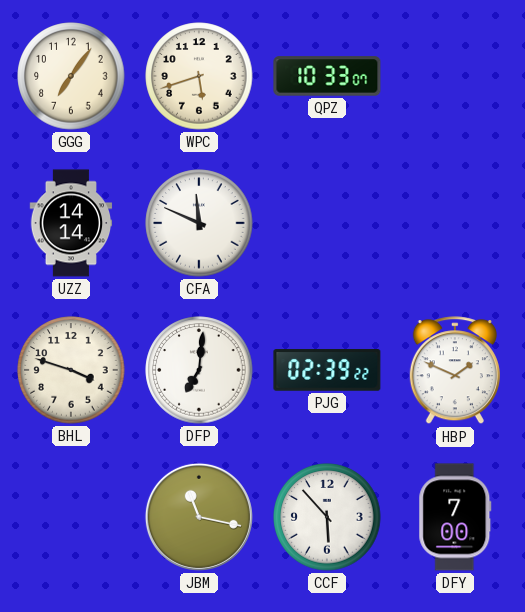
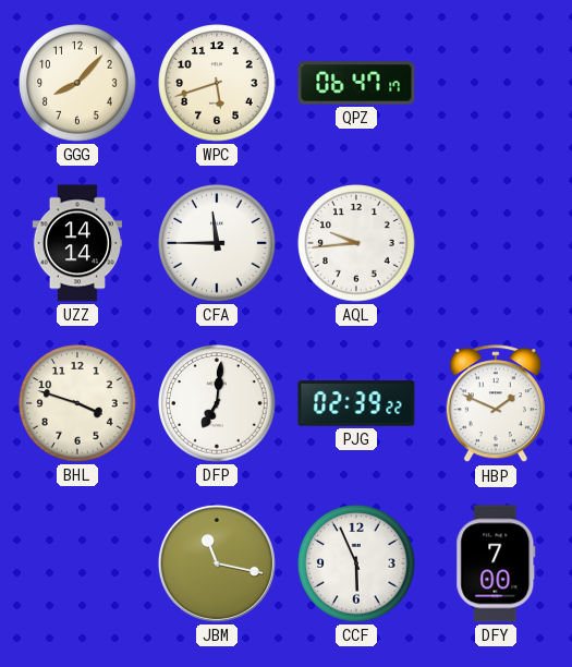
GGG: 7:06 -> 8:07 (77, 83)
QPZ: 10:33 -> 06:47 (356, 83)
CFA: 11:49 -> 11:45 (217, 243)
AQL: none -> 9:44 (356, 243)
CCF: 5:53 -> 5:56 (356, 563)
